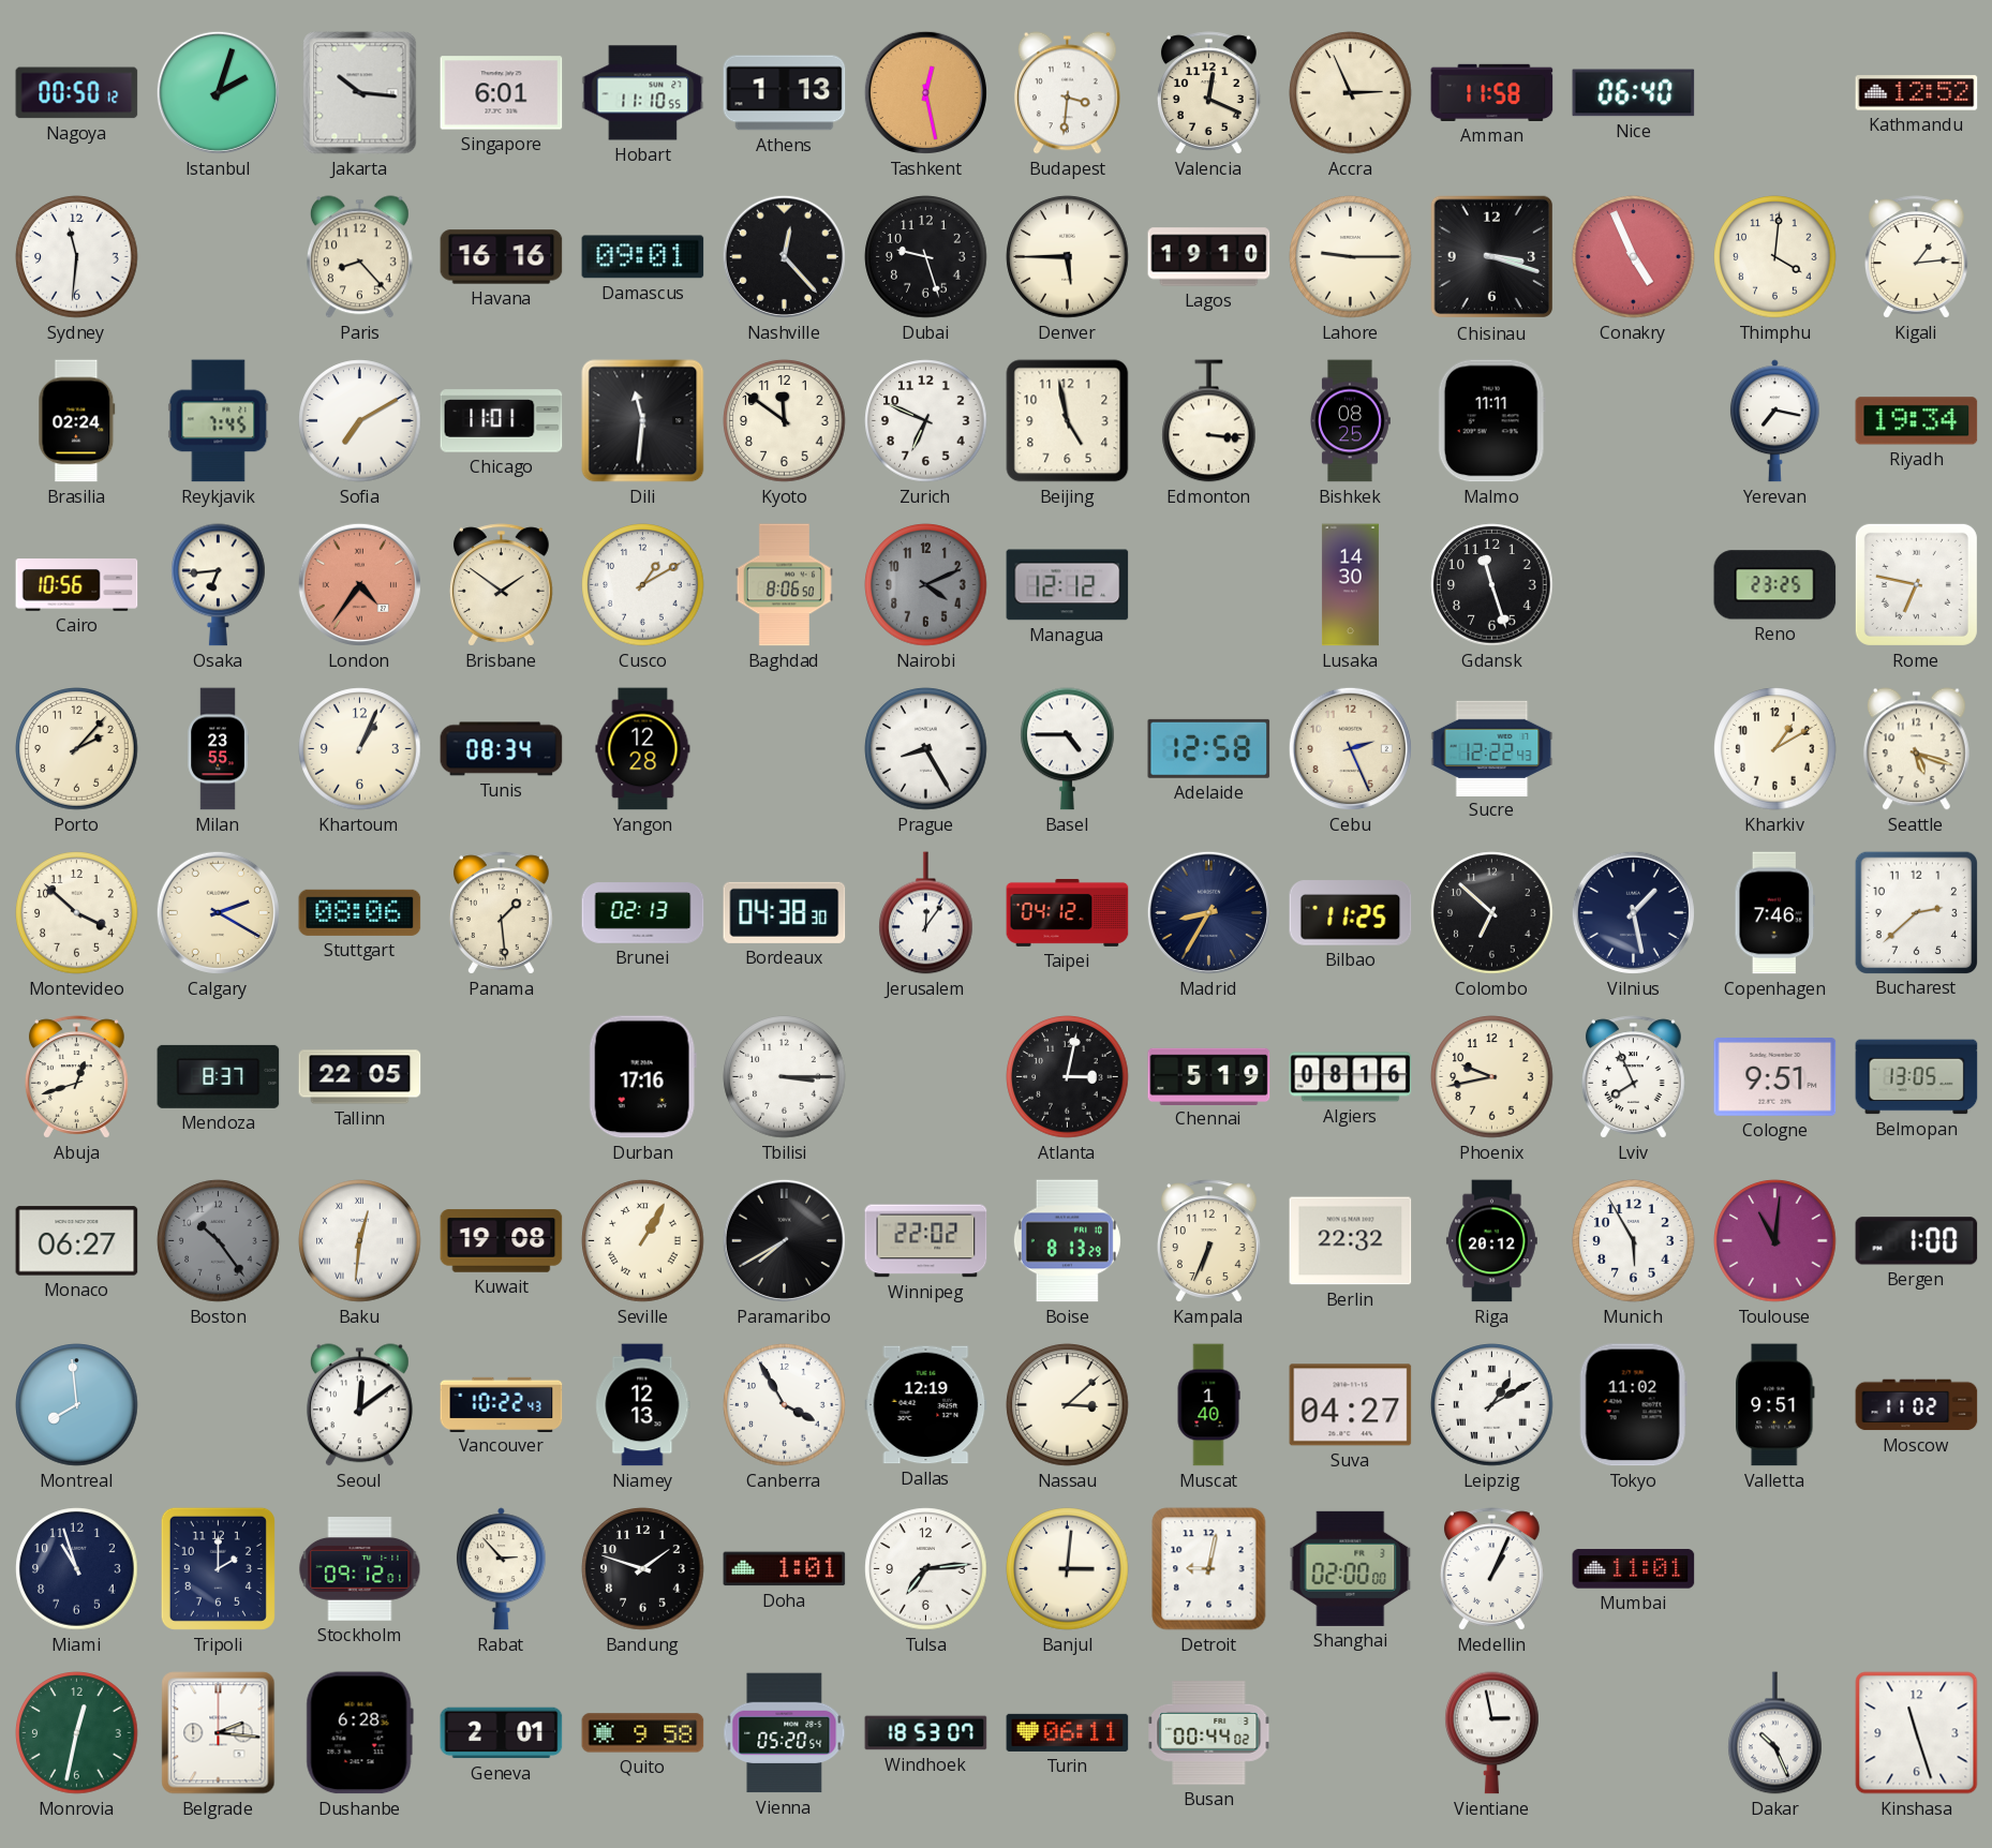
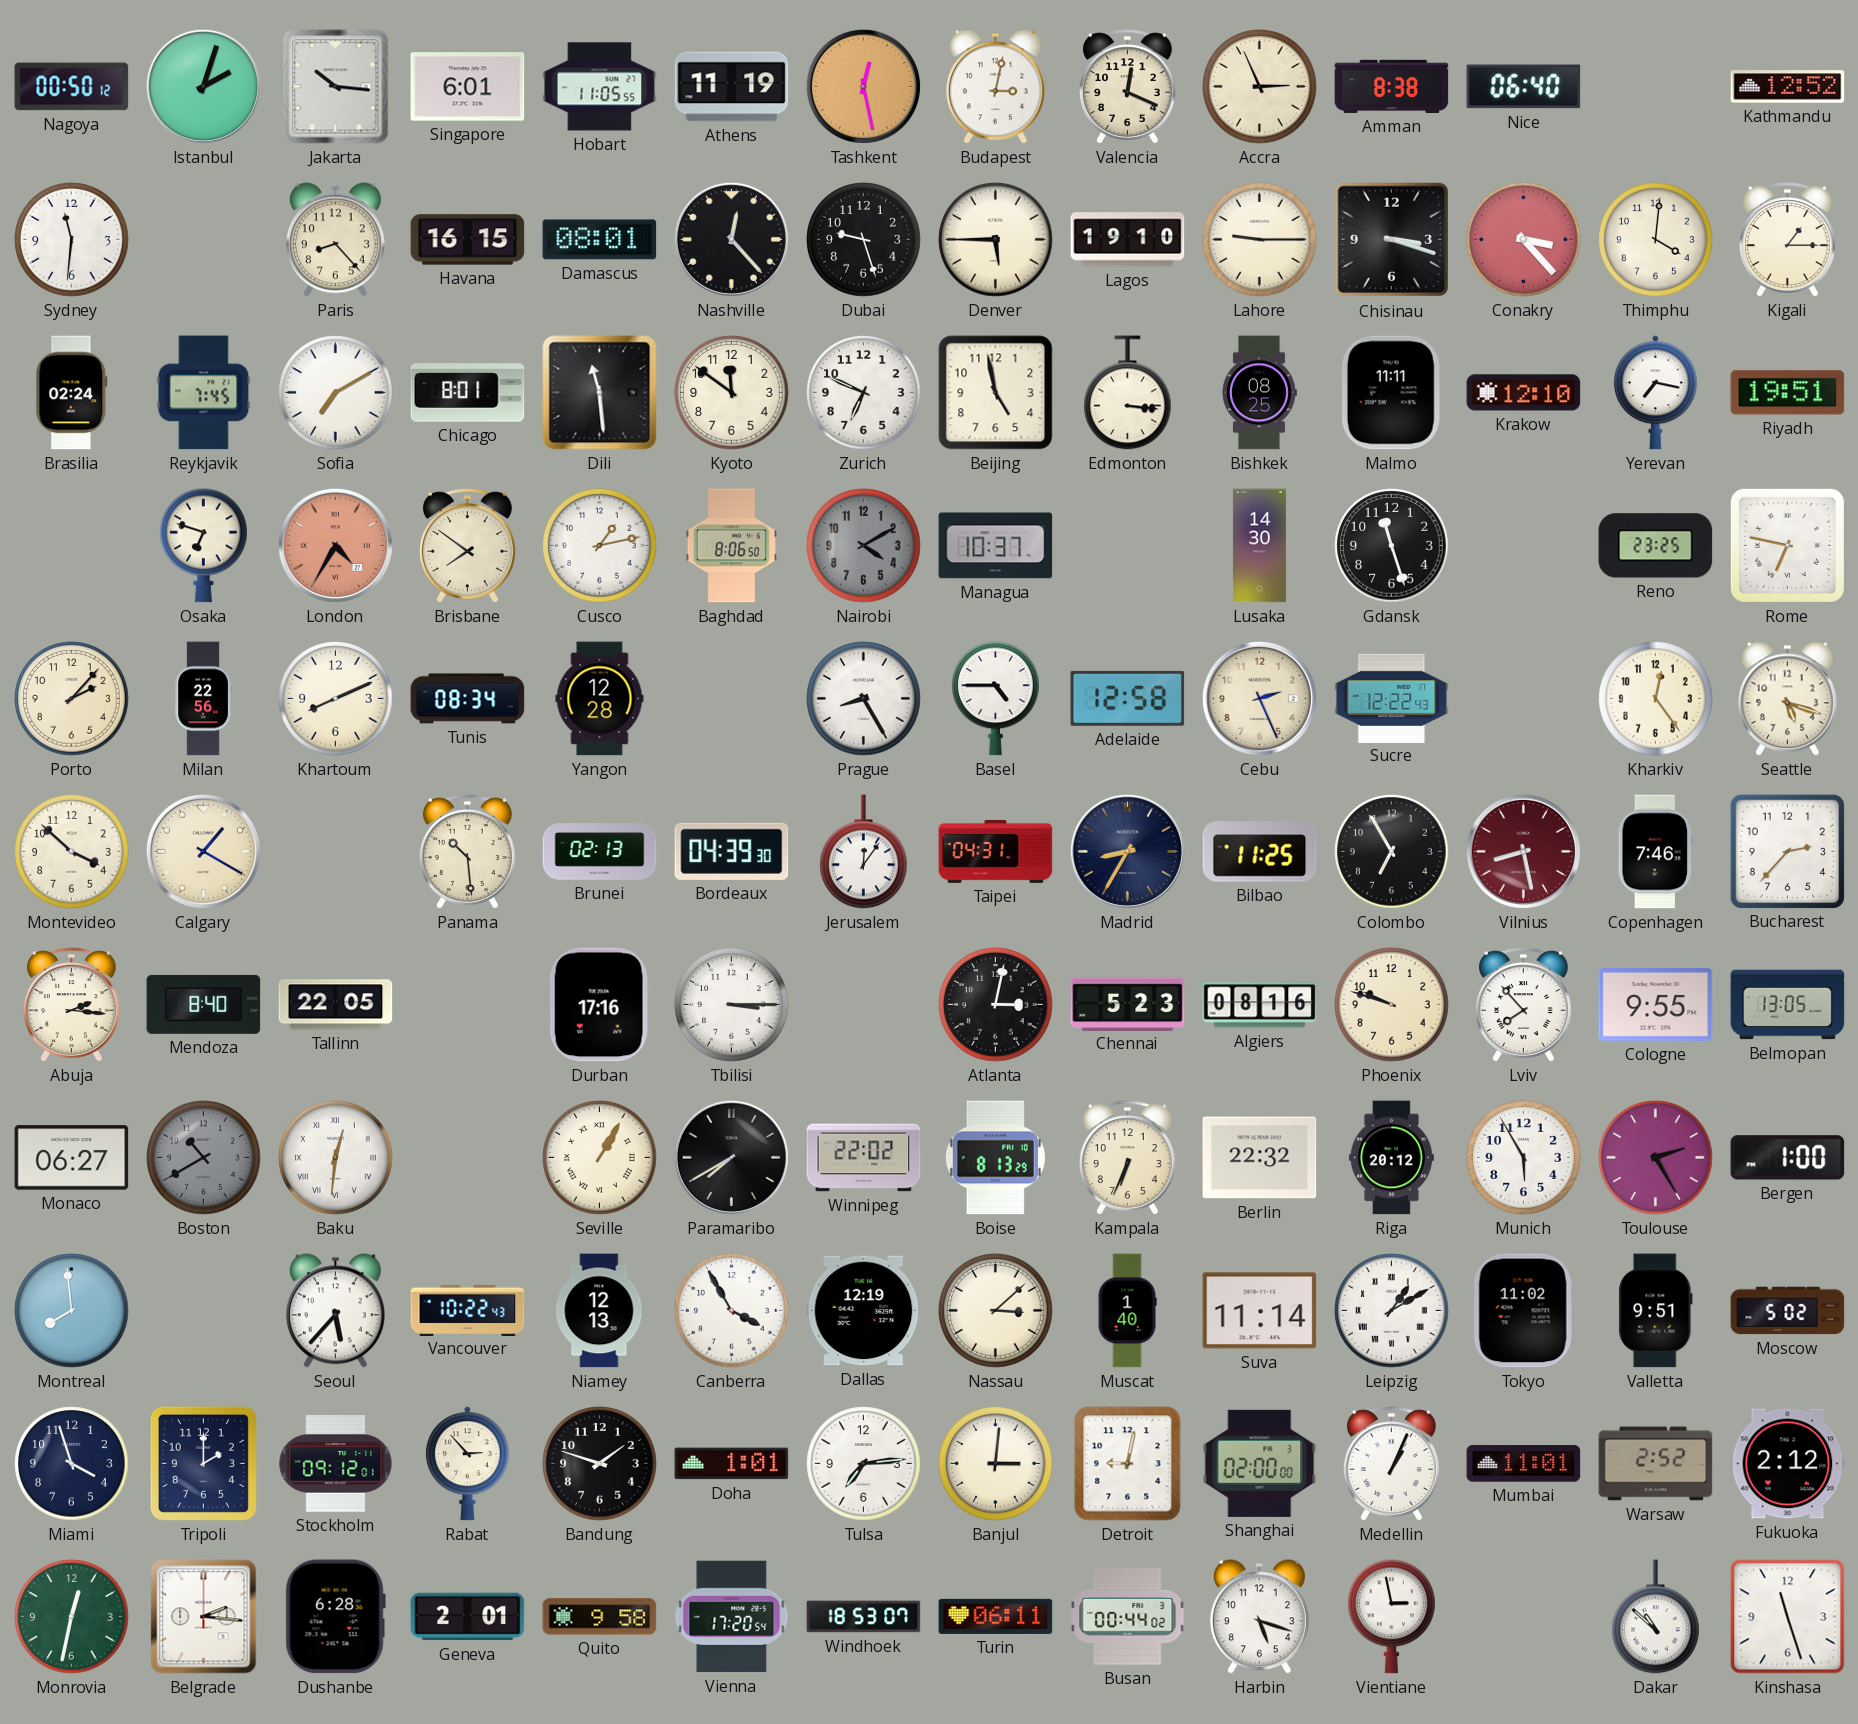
Hobart: 11:10 -> 11:05 (600, 87)
Athens: 1:13 -> 11:19 (732, 87)
Budapest: 3:31 -> 3:02 (995, 87)
Amman: 11:58 -> 8:38 (1392, 86)
Havana: 16:16 -> 16:15 (468, 240)
Damascus: 09:01 -> 08:01 (600, 240)
Conakry: 4:56 -> 3:23 (1524, 240)
Kigali: 1:14 -> 1:15 (1788, 240)
Chicago: 11:01 -> 8:01 (468, 393)
Dili: 11:31 -> 11:29 (600, 393)
Krakow: none -> 12:10 (1524, 393)
Riyadh: 19:34 -> 19:51 (1788, 393)
Cairo: 10:56 -> none (77, 585)
Osaka: 6:44 -> 6:48 (204, 546)
London: 4:36 -> 4:35 (335, 545)
Brisbane: 1:51 -> 7:51 (468, 546)
Cusco: 1:10 -> 1:13 (600, 546)
Nairobi: 4:11 -> 4:10 (864, 546)
Managua: 12:12 -> 10:37 (996, 546)
Milan: 23:55 -> 22:56 (203, 699)
Khartoum: 1:04 -> 8:11 (336, 699)
Kharkiv: 1:10 -> 12:24 (1656, 699)
Calgary: 2:20 -> 1:20 (203, 851)
Stuttgart: 08:06 -> none (360, 912)
Panama: 1:29 -> 10:29 (468, 852)
Bordeaux: 04:38 -> 04:39 (732, 851)
Taipei: 04:12 -> 04:31 (996, 851)
Colombo: 6:52 -> 6:55 (1392, 852)
Vilnius: 1:28 -> 8:28 (1523, 851)
Vilnius dial: navy -> burgundy (1523, 851)
Bucharest: 2:38 -> 2:37 (1787, 851)
Abuja: 12:42 -> 2:16 (72, 1005)
Mendoza: 8:37 -> 8:40 (204, 1004)
Chennai: 5:19 -> 5:23 (1128, 1004)
Phoenix: 9:43 -> 9:48 (1392, 1005)
Lviv: 7:56 -> 7:53 (1524, 1005)
Cologne: 9:51 -> 9:55 (1656, 1005)
Boston: 10:24 -> 10:40 (204, 1158)
Kuwait: 19:08 -> none (502, 1241)
Toulouse: 11:01 -> 2:25 (1656, 1158)
Seoul: 12:09 -> 5:37 (335, 1311)
Suva: 04:27 -> 11:14 (1260, 1311)
Moscow: 11:02 -> 5:02 (1788, 1311)
Miami: 10:57 -> 3:57 (72, 1464)
Warsaw: none -> 2:52 (1656, 1464)
Fukuoka: none -> 2:12 (1788, 1464)
Vienna: 05:20 -> 17:20 (732, 1617)
Harbin: none -> 5:18 (1259, 1617)
Dakar: 10:26 -> 10:52 (1656, 1617)
